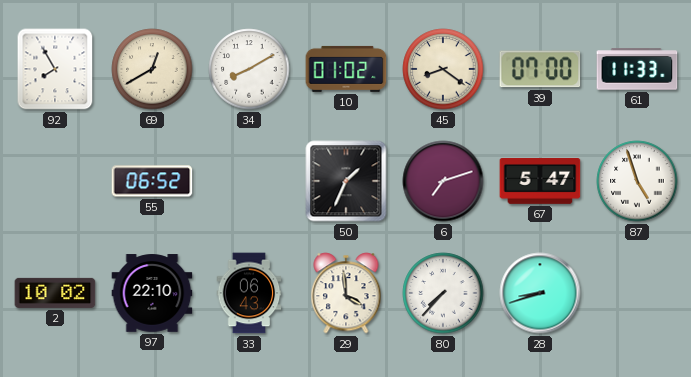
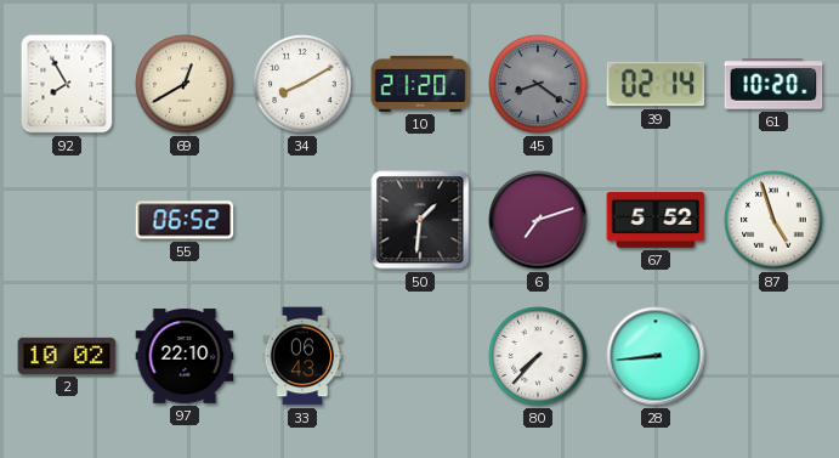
10: 01:02 -> 21:20 (420, 84)
45 dial: cream -> grey (538, 84)
39: 07:00 -> 02:14 (656, 84)
61: 11:33 -> 10:20 (773, 84)
50: 1:34 -> 1:31 (420, 220)
67: 5:47 -> 5:52 (656, 221)
29: 3:59 -> none (346, 293)
28: 8:42 -> 8:44 (656, 356)
